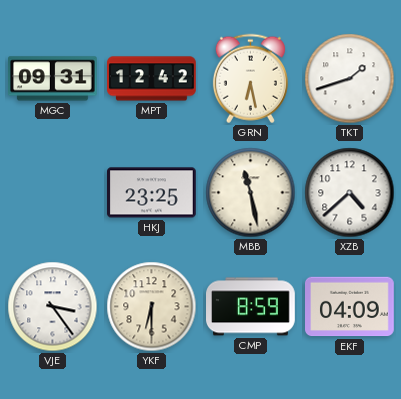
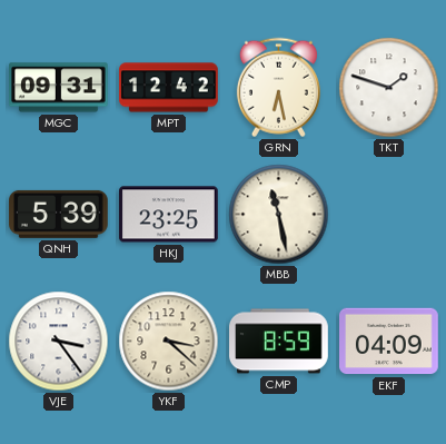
TKT: 1:42 -> 1:48 (389, 88)
QNH: none -> 5:39 (59, 214)
XZB: 4:38 -> none (350, 193)
YKF: 6:30 -> 3:22 (169, 342)
